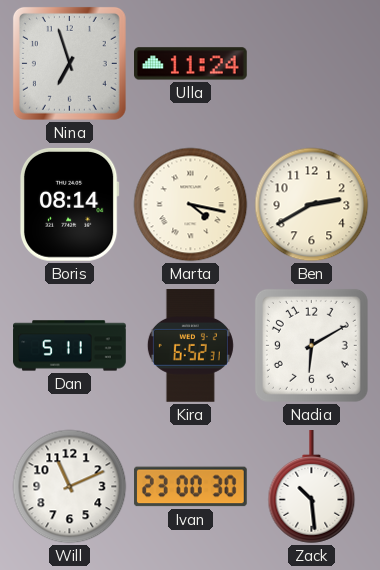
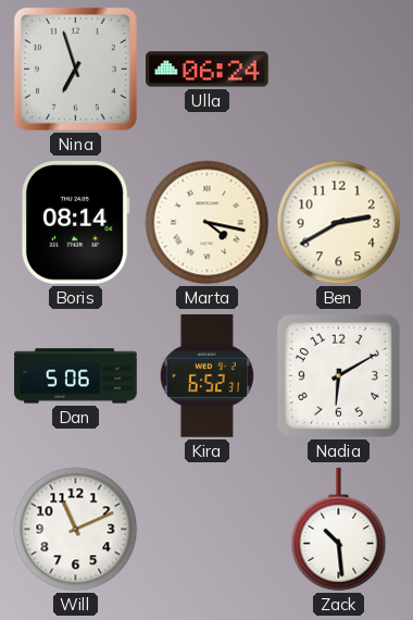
Ulla: 11:24 -> 06:24 (208, 70)
Dan: 5:11 -> 5:06 (76, 376)
Ivan: 23:00 -> none (191, 487)
